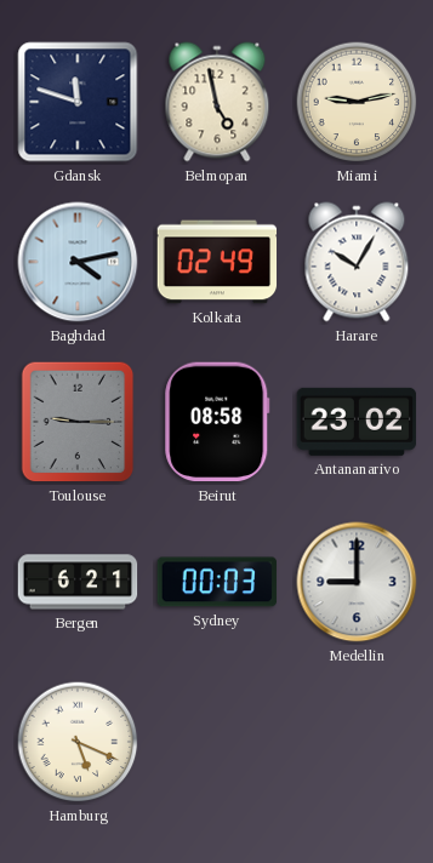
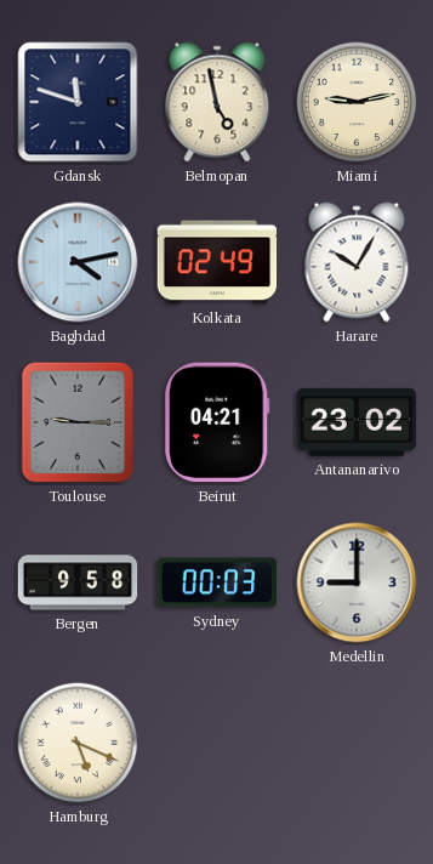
Beirut: 08:58 -> 04:21 (217, 422)
Bergen: 6:21 -> 9:58 (78, 582)
